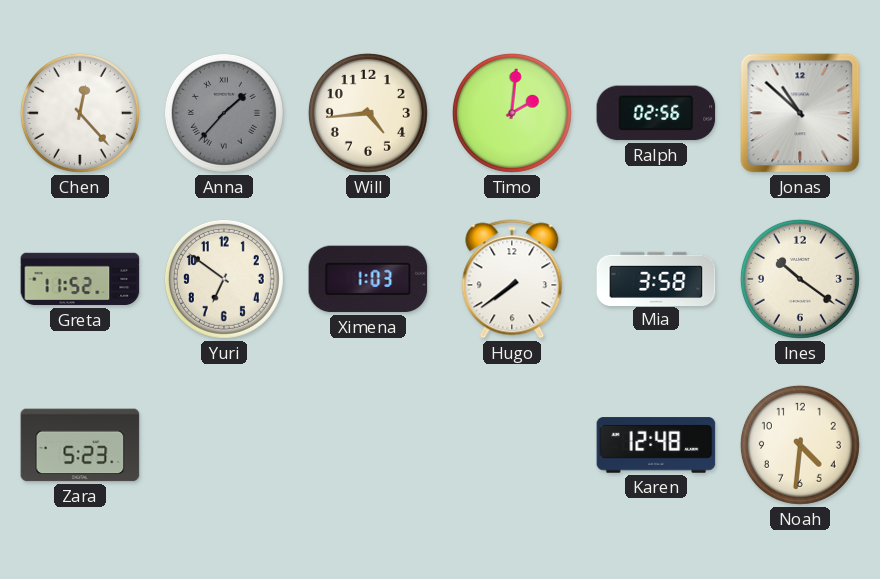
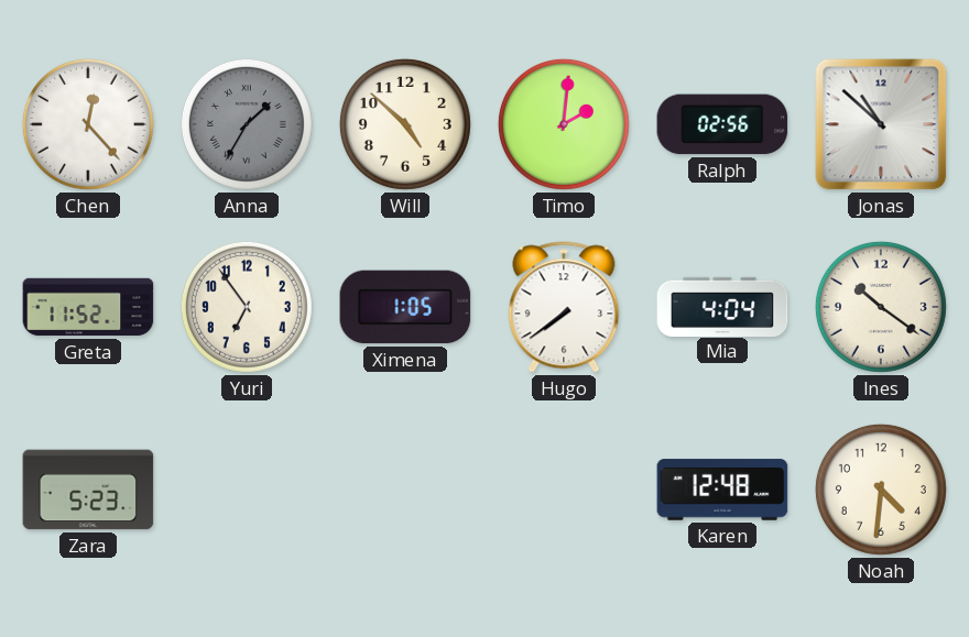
Anna: 1:37 -> 1:35 (247, 124)
Will: 4:44 -> 4:52 (405, 124)
Yuri: 6:51 -> 6:54 (247, 307)
Ximena: 1:03 -> 1:05 (405, 307)
Mia: 3:58 -> 4:04 (722, 306)
